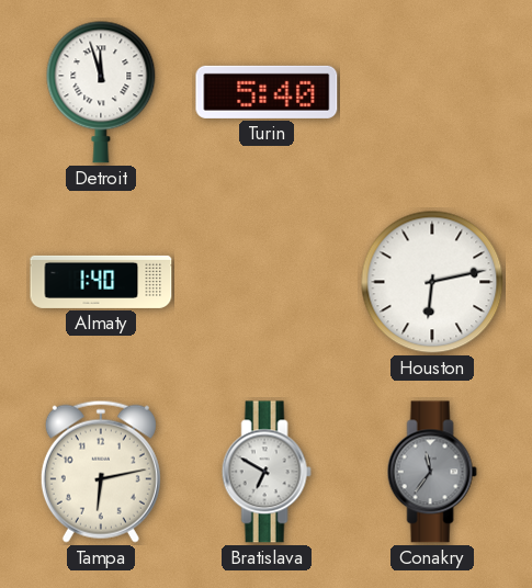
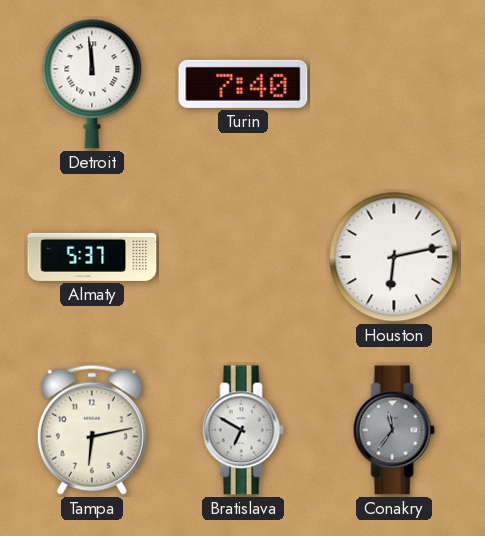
Detroit: 11:57 -> 11:59 (92, 84)
Turin: 5:40 -> 7:40 (243, 84)
Almaty: 1:40 -> 5:37 (92, 257)
